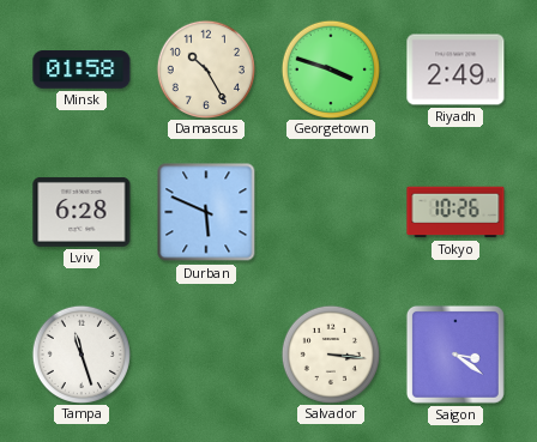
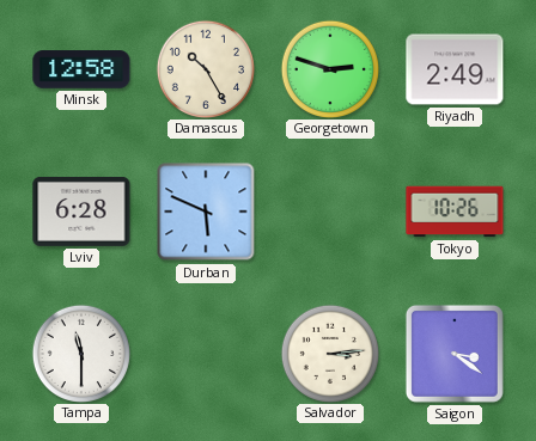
Minsk: 01:58 -> 12:58 (81, 69)
Georgetown: 3:48 -> 2:48 (329, 68)
Tampa: 11:27 -> 11:30 (80, 353)
Salvador: 3:16 -> 3:14 (329, 353)
